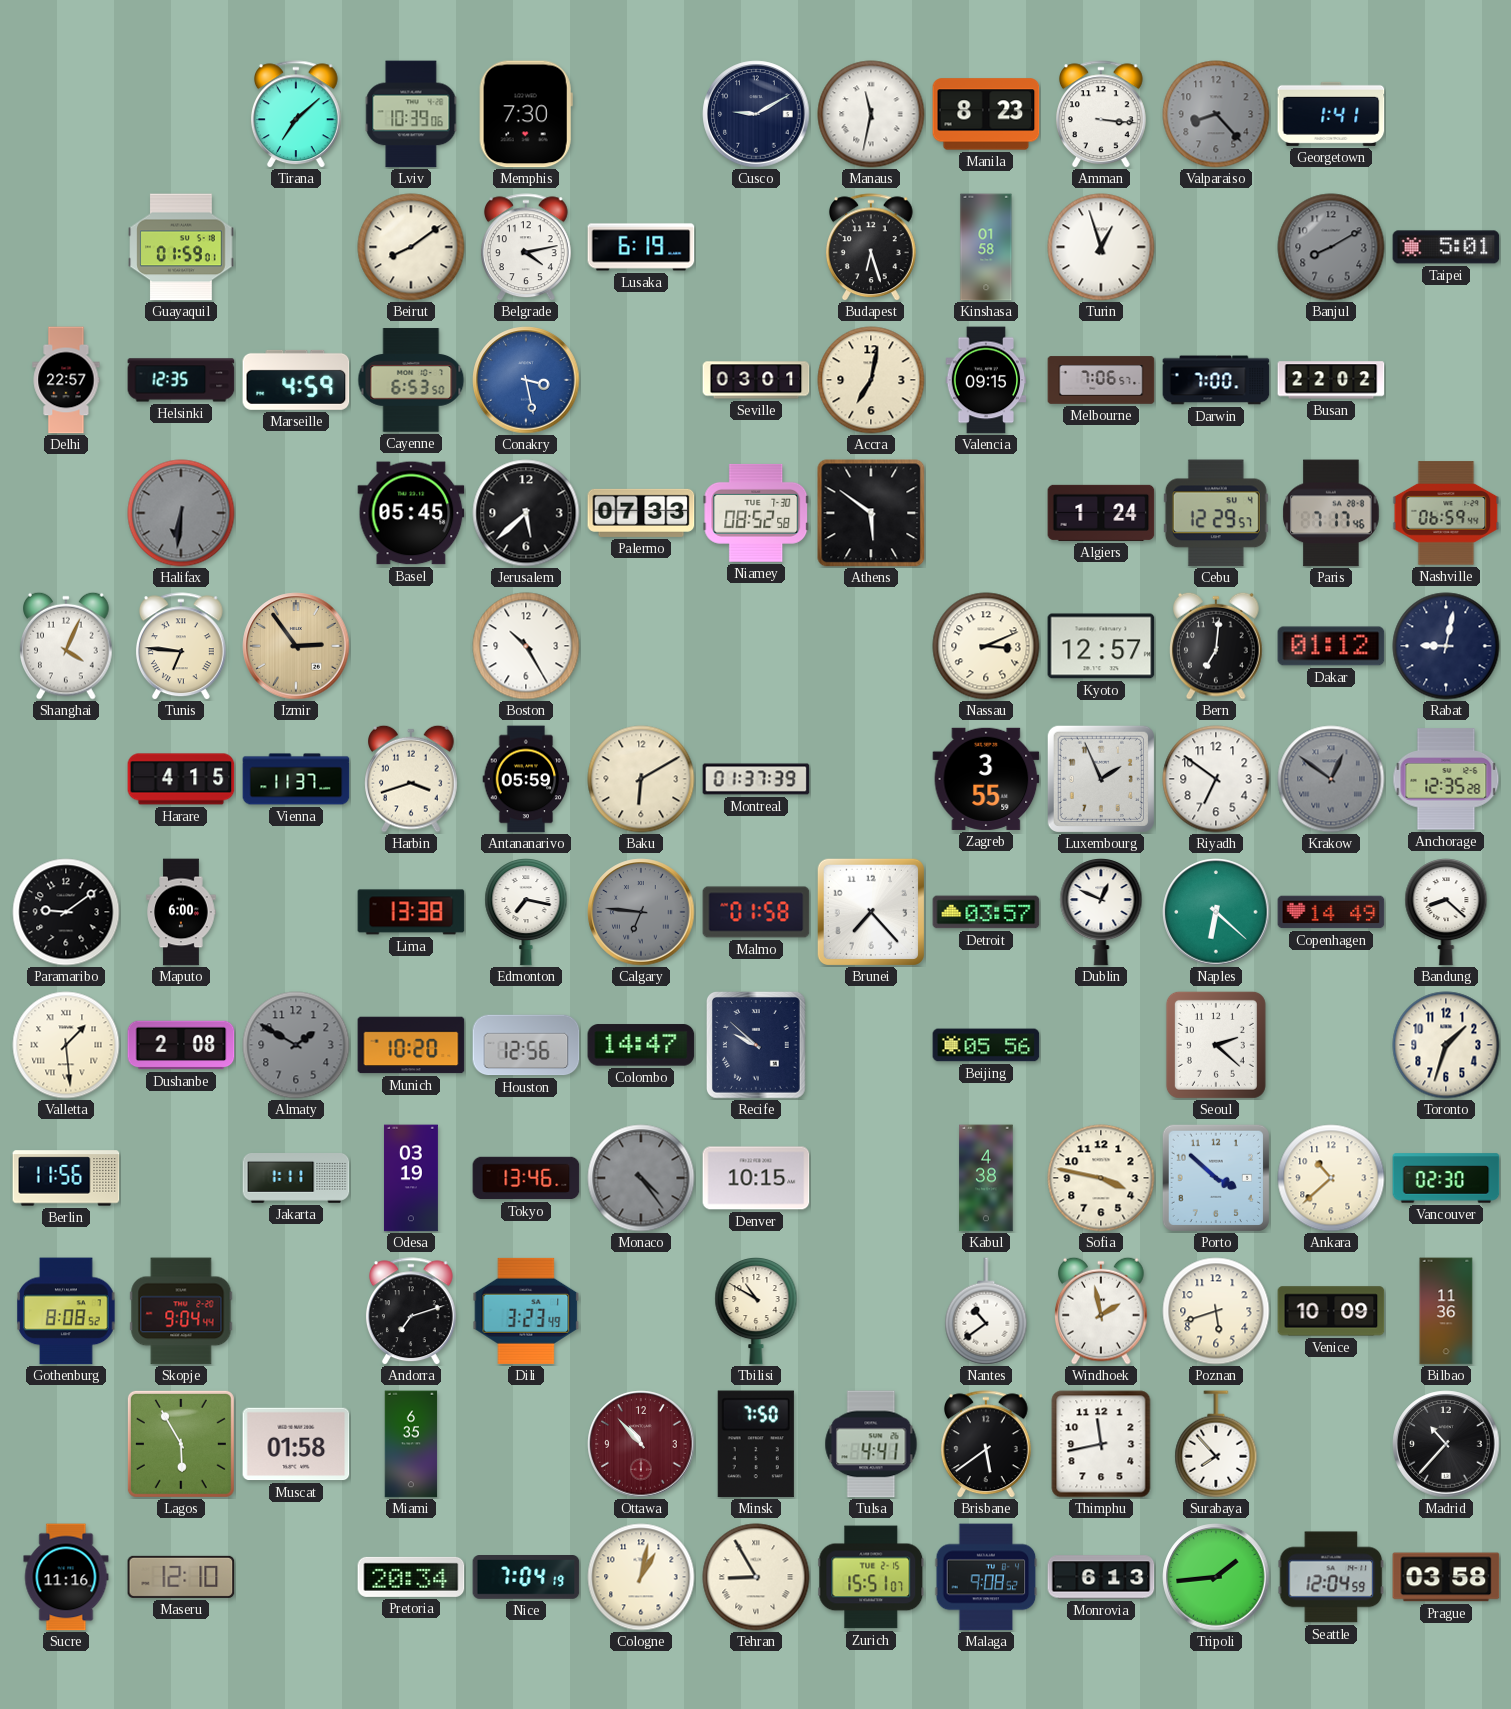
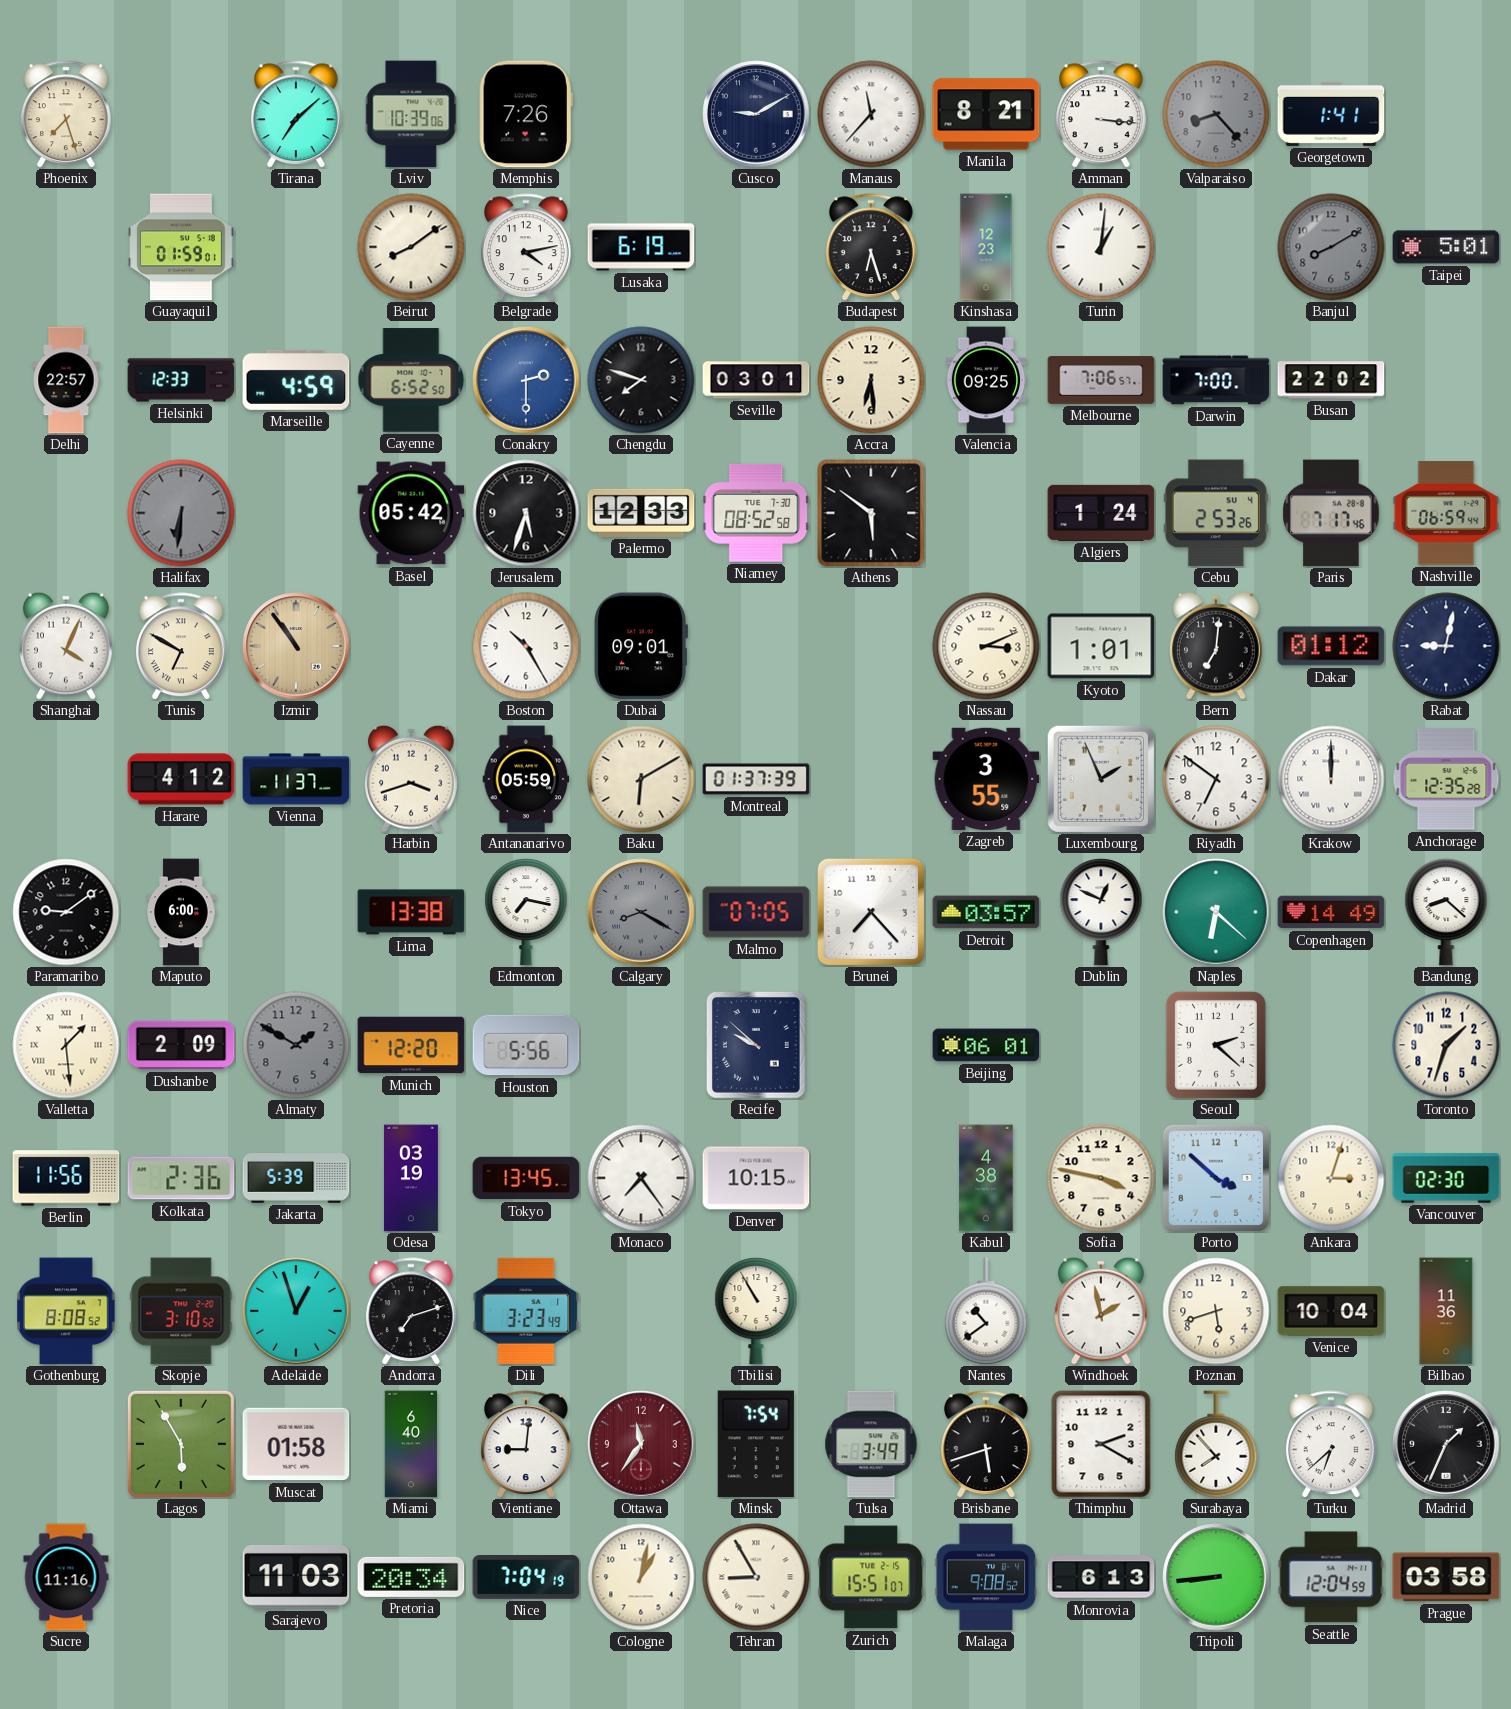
Phoenix: none -> 7:27 (66, 114)
Memphis: 7:30 -> 7:26 (526, 114)
Manaus: 11:32 -> 11:37 (871, 114)
Manila: 8:23 -> 8:21 (986, 114)
Kinshasa: 01:58 -> 12:23 (986, 247)
Turin: 12:57 -> 1:01 (1101, 247)
Helsinki: 12:35 -> 12:33 (181, 380)
Cayenne: 6:53 -> 6:52 (411, 380)
Conakry: 3:28 -> 2:30 (526, 380)
Chengdu: none -> 7:48 (641, 380)
Accra: 7:02 -> 6:29 (871, 380)
Valencia: 09:15 -> 09:25 (986, 380)
Basel: 05:45 -> 05:42 (411, 513)
Jerusalem: 5:38 -> 5:33 (526, 513)
Palermo: 07:33 -> 12:33 (641, 513)
Cebu: 12:29 -> 2:53 (1216, 513)
Tunis: 6:46 -> 6:50 (181, 646)
Izmir: 2:54 -> 10:54 (296, 646)
Dubai: none -> 09:01 (641, 646)
Kyoto: 12:57 -> 1:01 (1101, 646)
Harare: 4:15 -> 4:12 (181, 779)
Krakow: 12:51 -> 12:00 (1331, 779)
Krakow dial: grey -> white (1331, 779)
Calgary: 6:46 -> 8:20 (641, 912)
Malmo: 01:58 -> 07:05 (756, 912)
Dushanbe: 2:08 -> 2:09 (181, 1045)
Munich: 10:20 -> 12:20 (411, 1045)
Houston: 12:56 -> 5:56 (526, 1045)
Colombo: 14:47 -> none (641, 1045)
Beijing: 05:56 -> 06:01 (986, 1045)
Kolkata: none -> 2:36 (181, 1178)
Jakarta: 1:11 -> 5:39 (296, 1178)
Tokyo: 13:46 -> 13:45 (526, 1178)
Monaco: 4:24 -> 7:24 (641, 1178)
Monaco dial: grey -> white (641, 1178)
Ankara: 10:38 -> 3:03 (1331, 1178)
Skopje: 9:04 -> 3:10 (181, 1311)
Adelaide: none -> 12:57 (296, 1311)
Tbilisi: 10:50 -> 10:55 (756, 1312)
Venice: 10:09 -> 10:04 (1331, 1311)
Miami: 6:35 -> 6:40 (411, 1444)
Vientiane: none -> 9:01 (526, 1444)
Ottawa: 10:53 -> 11:36 (641, 1444)
Minsk: 7:50 -> 7:54 (756, 1444)
Tulsa: 4:41 -> 3:49 (871, 1444)
Brisbane: 5:39 -> 5:42 (986, 1444)
Thimphu: 11:43 -> 2:20 (1101, 1444)
Turku: none -> 6:38 (1331, 1444)
Madrid: 10:37 -> 1:34 (1446, 1444)
Maseru: 12:10 -> none (181, 1577)
Sarajevo: none -> 11:03 (296, 1577)
Tripoli: 1:44 -> 8:44 (1216, 1577)
